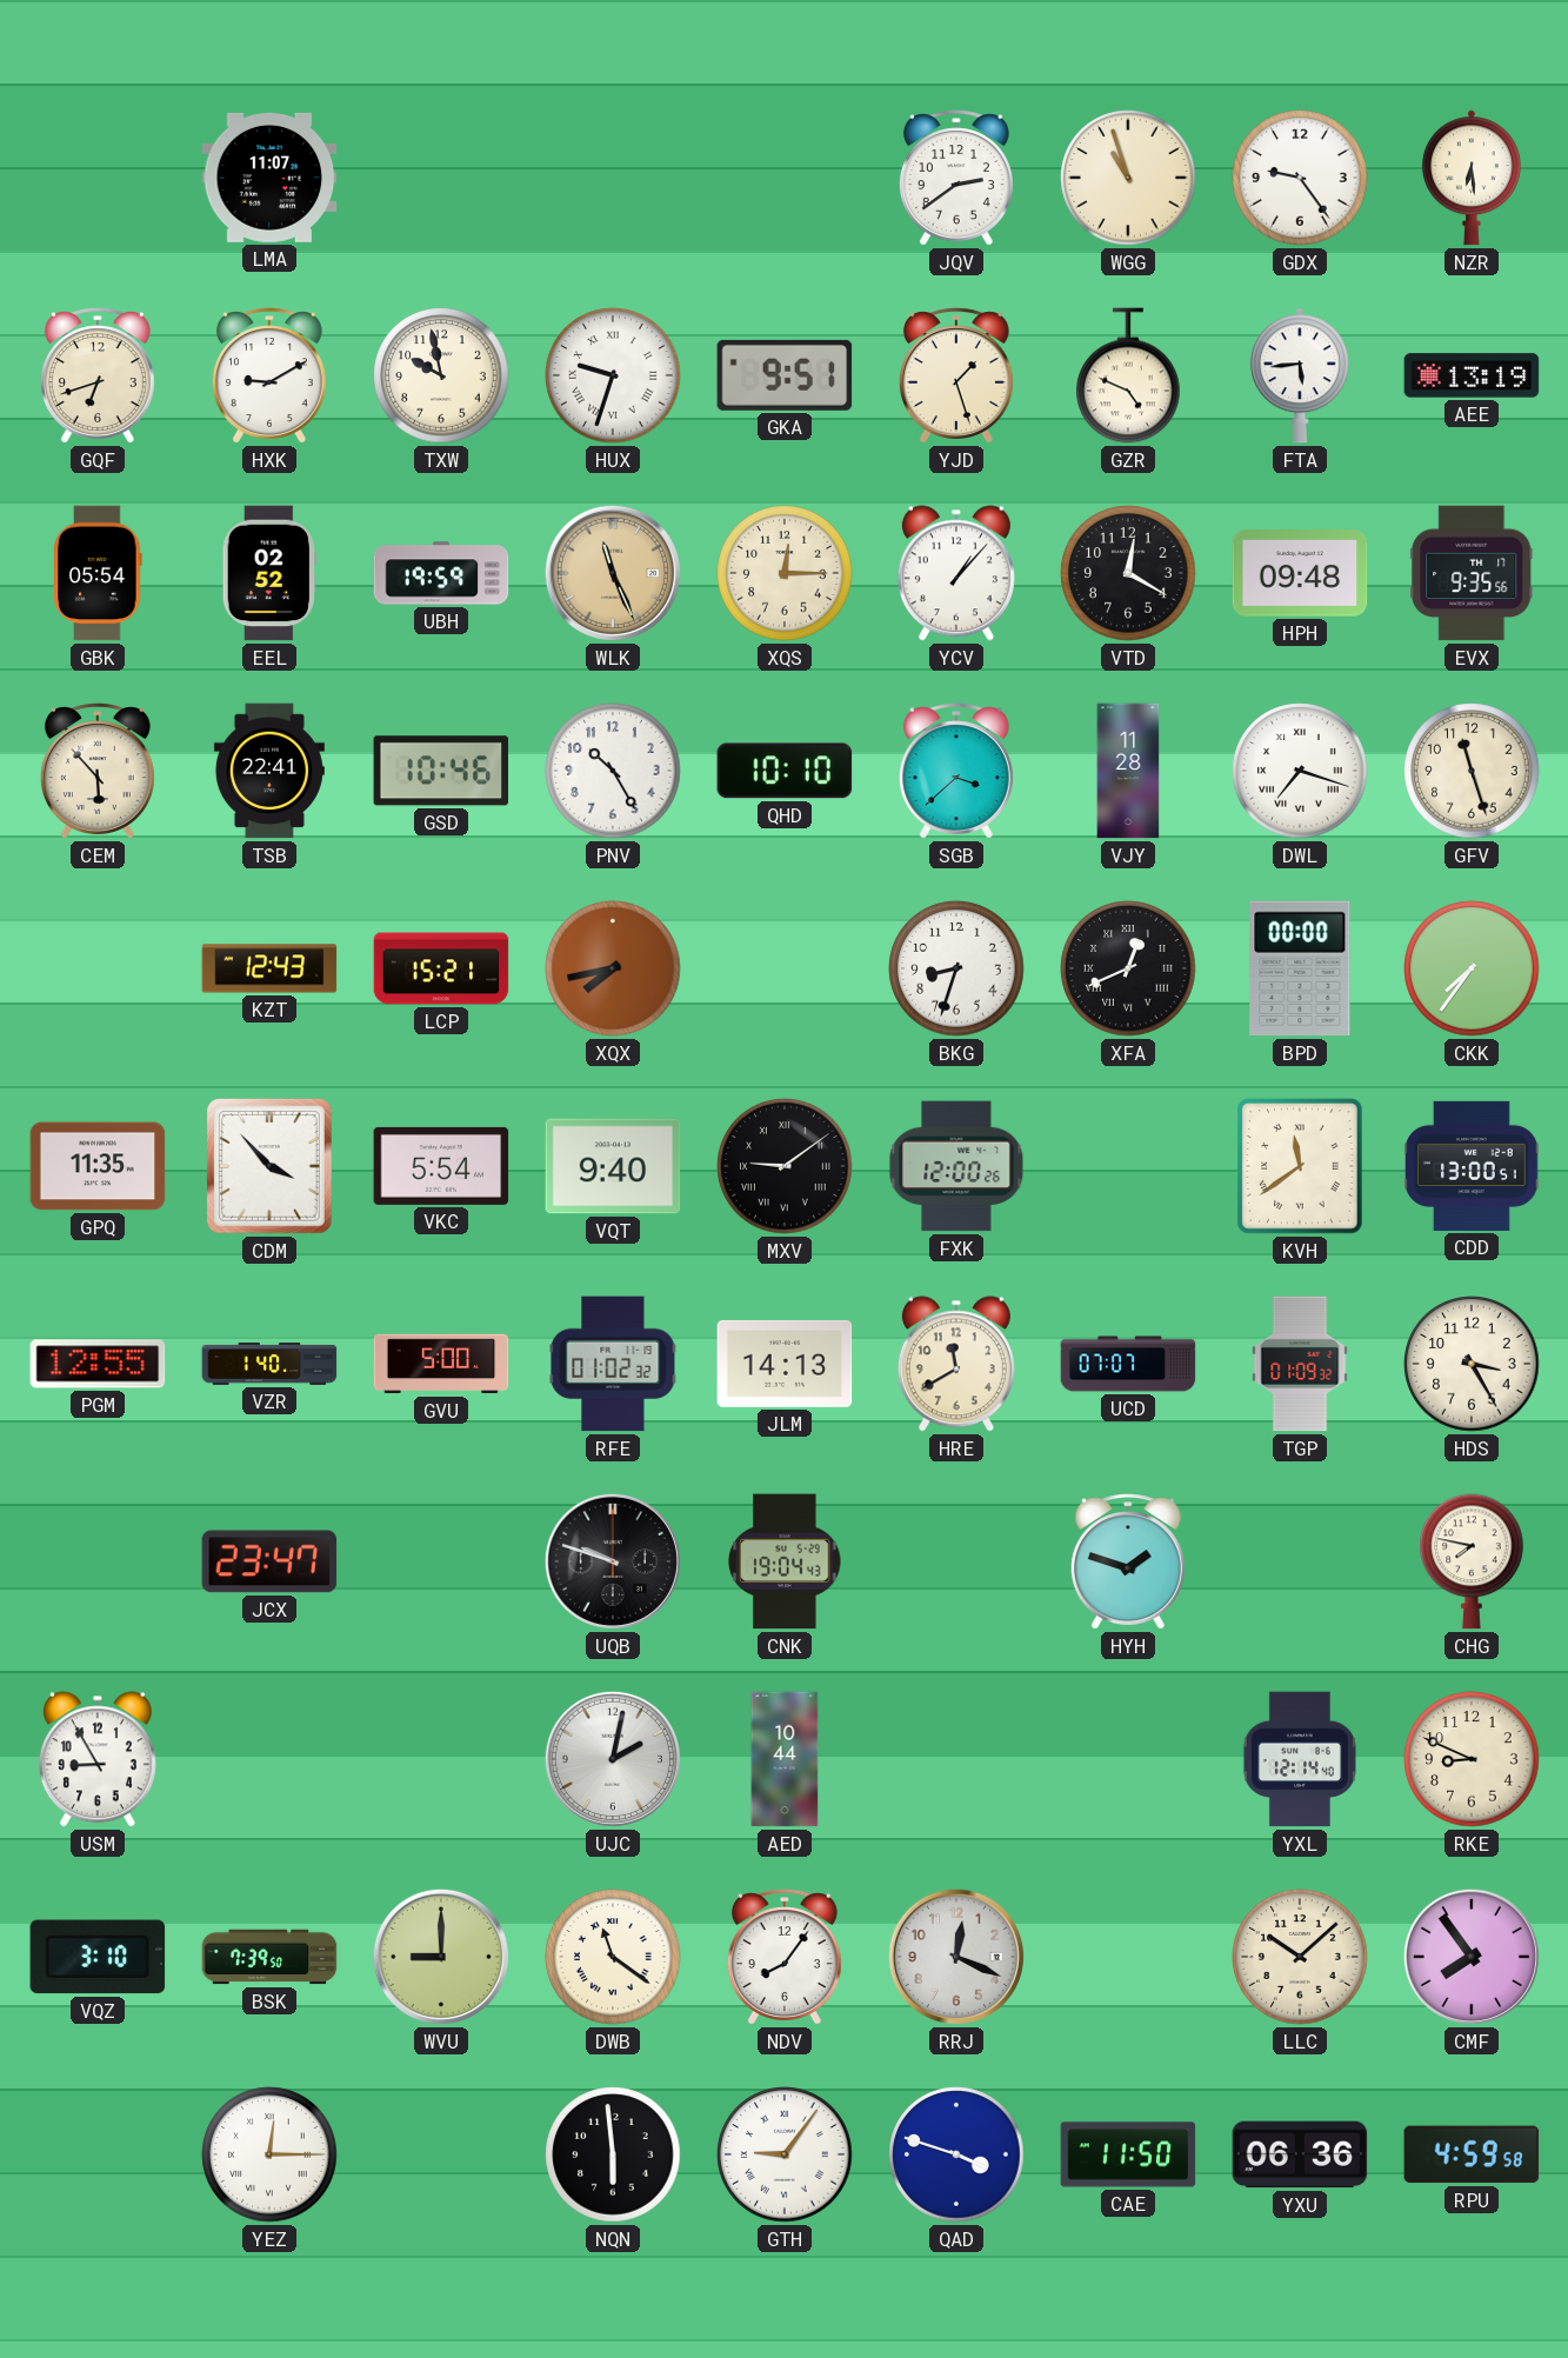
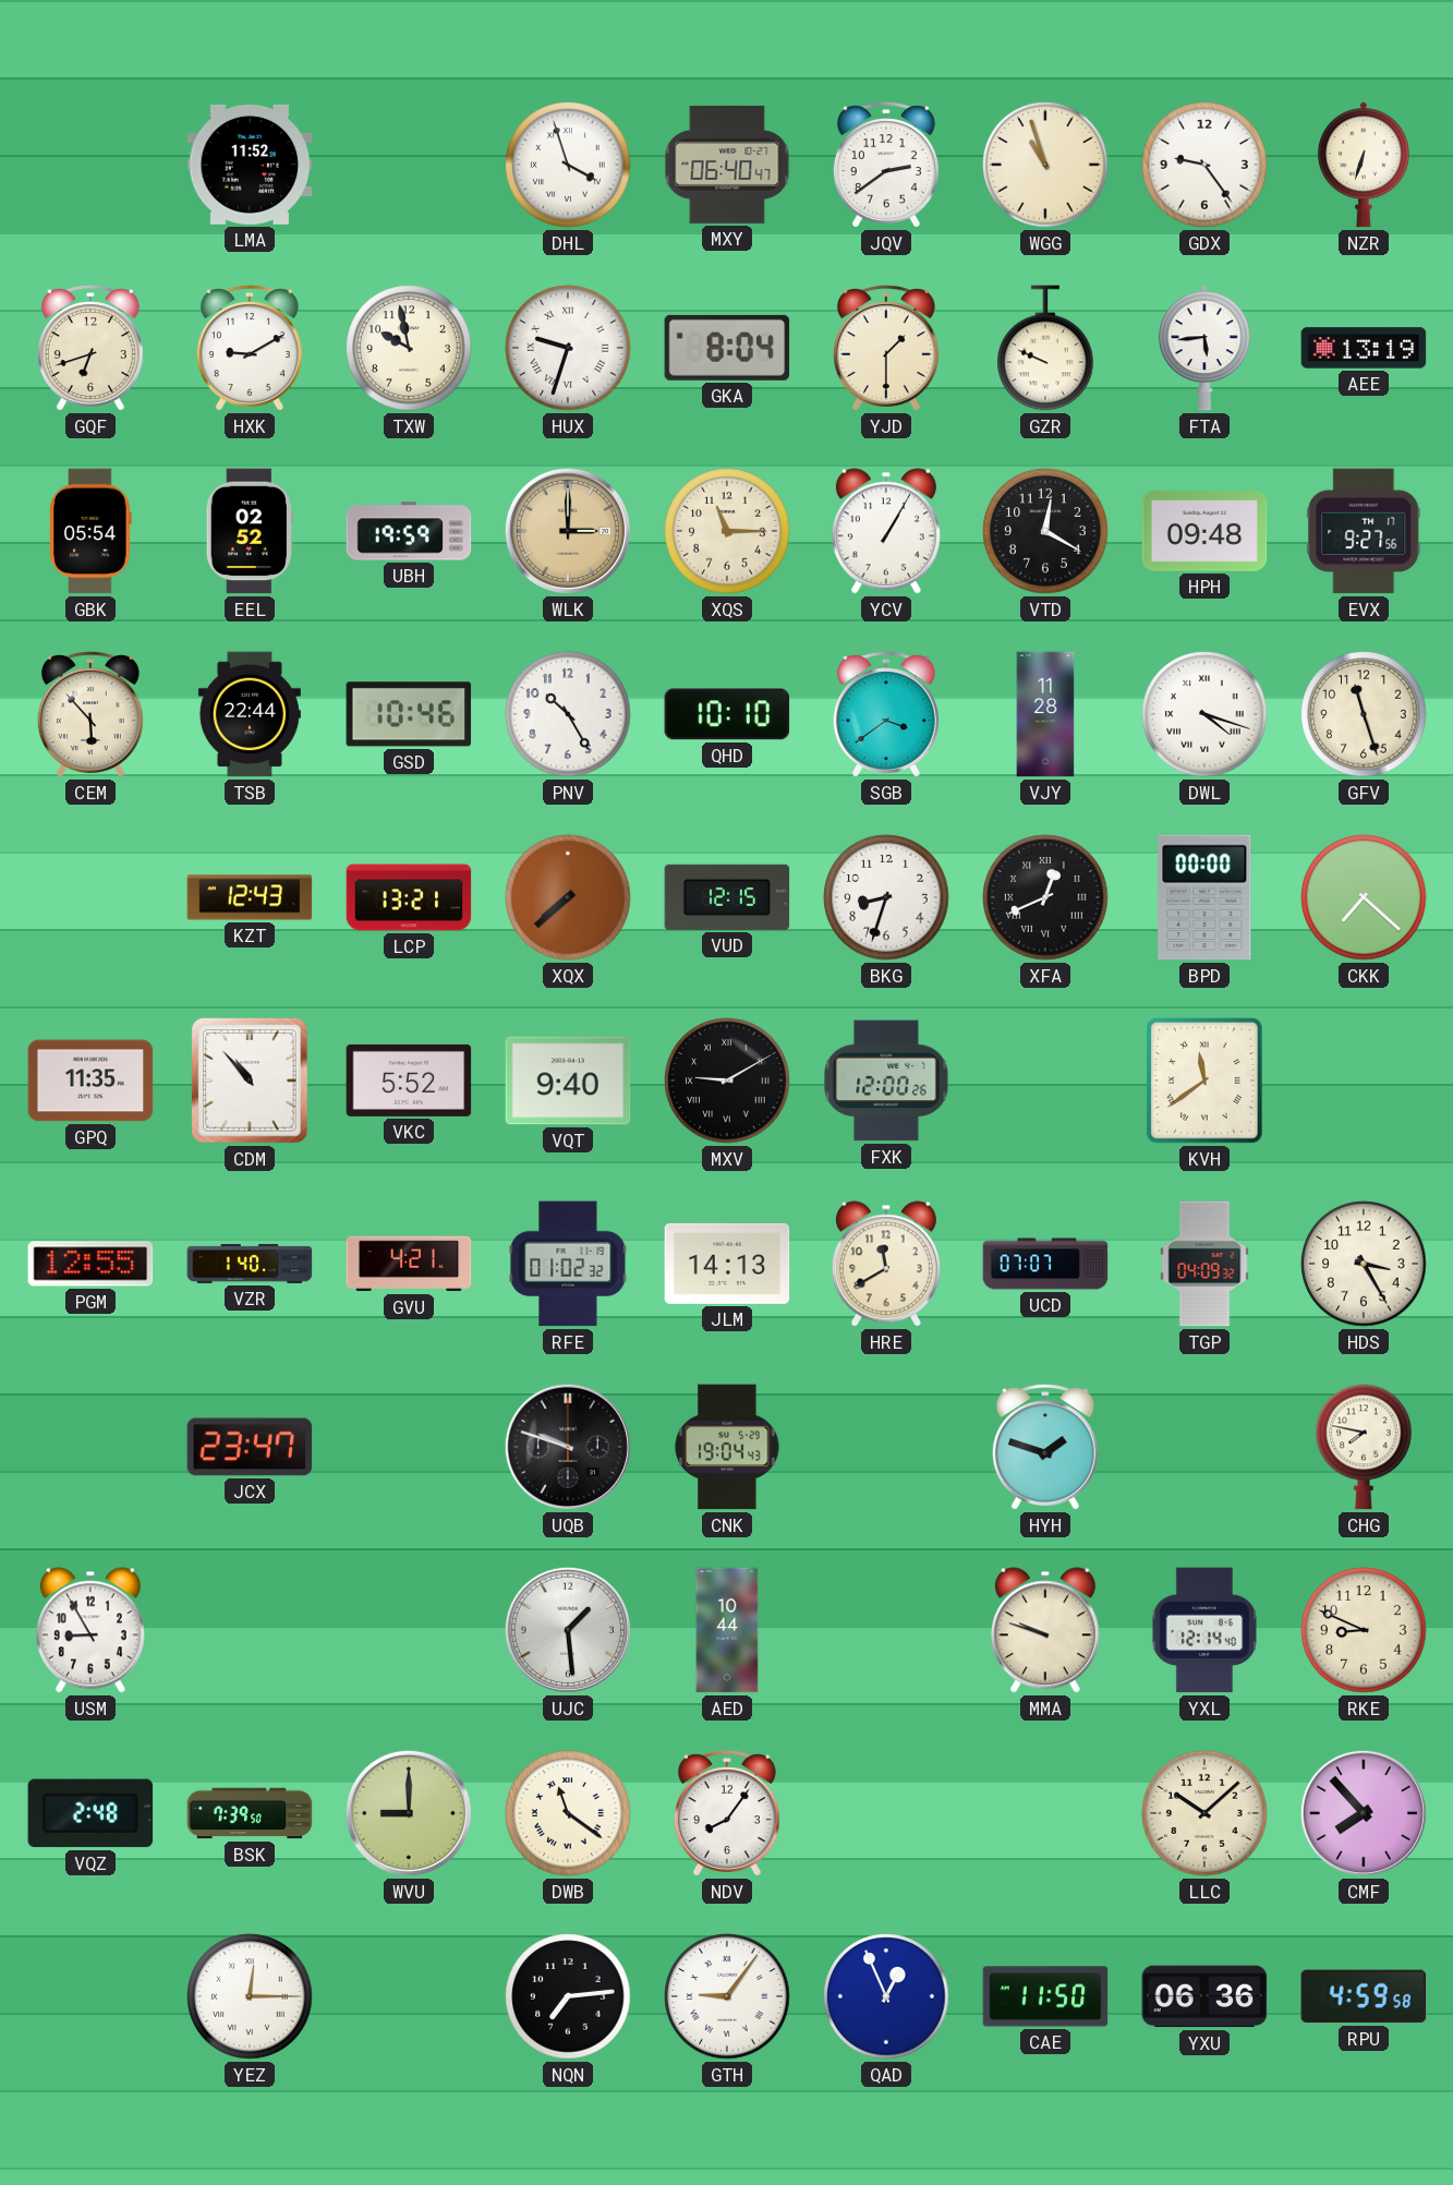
LMA: 11:07 -> 11:52 (250, 165)
DHL: none -> 3:57 (568, 165)
MXY: none -> 06:40 (727, 165)
NZR: 6:29 -> 6:33 (1364, 165)
GKA: 9:51 -> 8:04 (727, 348)
YJD: 1:27 -> 1:30 (886, 348)
GZR: 4:49 -> 9:49 (1045, 348)
WLK: 11:26 -> 3:00 (568, 531)
XQS: 12:15 -> 11:15 (727, 531)
YCV: 1:07 -> 1:05 (886, 531)
EVX: 9:35 -> 9:27 (1364, 531)
TSB: 22:41 -> 22:44 (250, 714)
SGB: 3:38 -> 3:39 (886, 714)
DWL: 7:18 -> 4:18 (1204, 714)
LCP: 15:21 -> 13:21 (409, 897)
XQX: 7:43 -> 7:38 (568, 897)
VUD: none -> 12:15 (727, 897)
CKK: 7:36 -> 7:22 (1364, 897)
CDM: 3:53 -> 10:53 (251, 1082)
VKC: 5:54 -> 5:52 (409, 1081)
MXV: 9:09 -> 9:10 (727, 1081)
CDD: 13:00 -> none (1473, 1166)
GVU: 5:00 -> 4:21 (409, 1264)
TGP: 01:09 -> 04:09 (1204, 1264)
UJC: 2:02 -> 1:29 (568, 1630)
MMA: none -> 9:48 (1045, 1630)
VQZ: 3:10 -> 2:48 (90, 1813)
RRJ: 12:19 -> none (956, 1957)
CMF: 7:54 -> 7:53 (1364, 1813)
NQN: 5:59 -> 7:14 (568, 1996)
QAD: 3:48 -> 12:56 (886, 1996)
